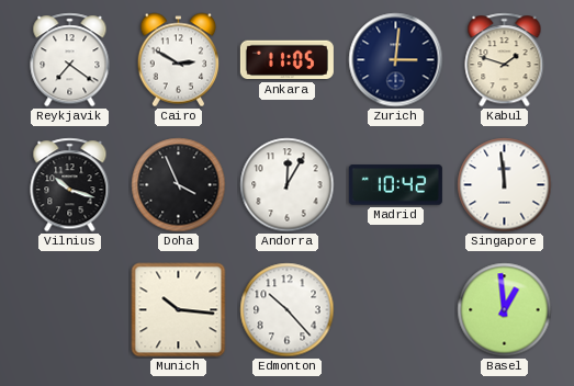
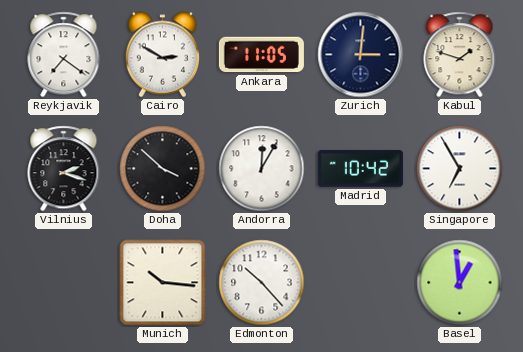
Vilnius: 10:18 -> 2:18 (64, 169)
Doha: 3:56 -> 3:52 (163, 169)
Singapore: 11:59 -> 6:55 (460, 169)
